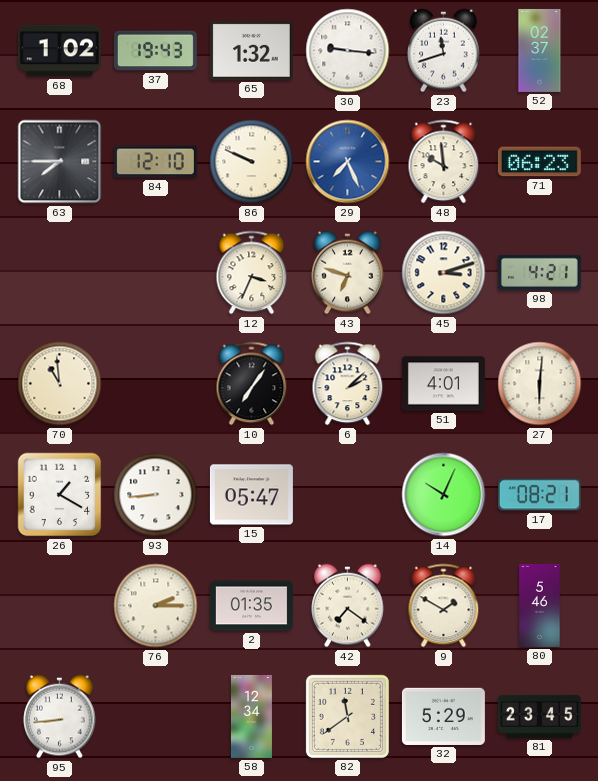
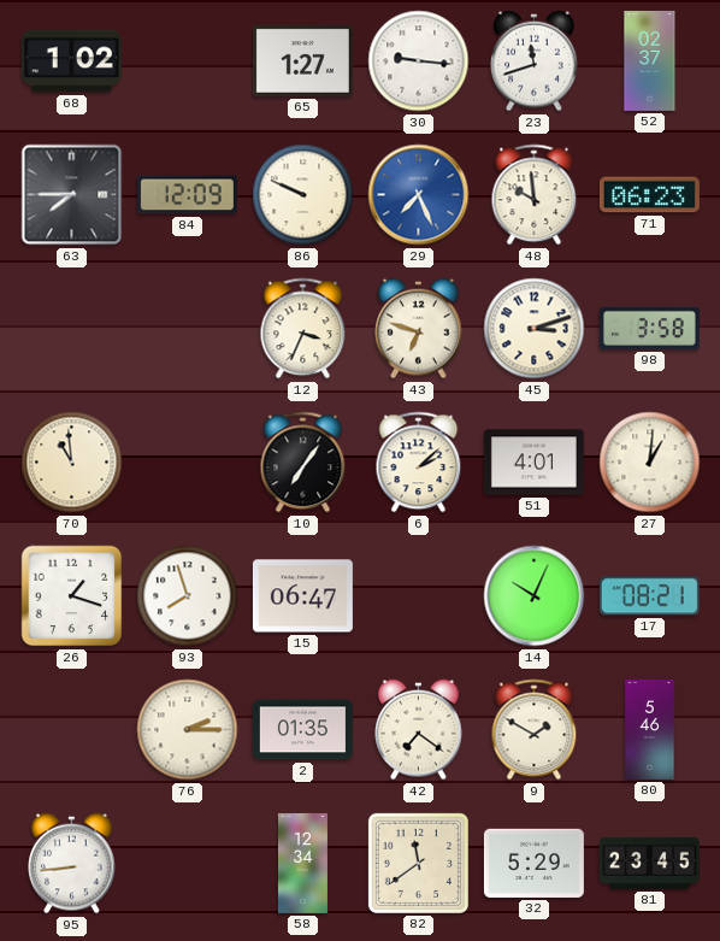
37: 19:43 -> none (155, 51)
65: 1:32 -> 1:27 (302, 60)
84: 12:10 -> 12:09 (187, 195)
98: 4:21 -> 3:58 (649, 328)
27: 6:01 -> 1:01 (650, 463)
26: 1:20 -> 1:18 (72, 596)
93: 8:44 -> 7:57 (188, 596)
15: 05:47 -> 06:47 (302, 596)
